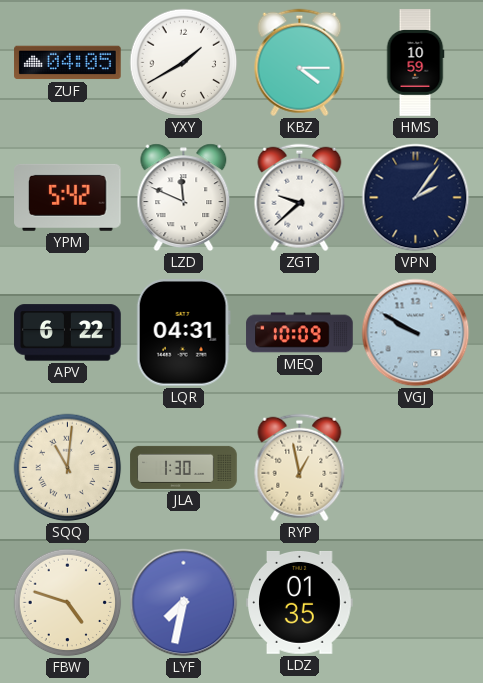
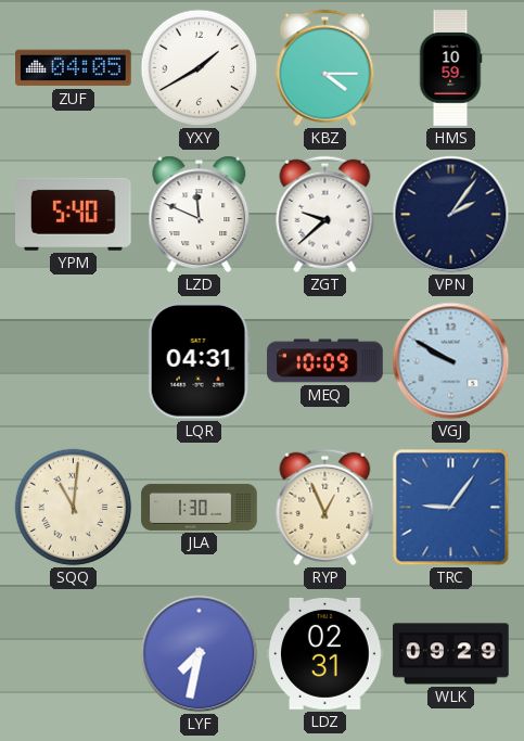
YPM: 5:42 -> 5:40 (74, 214)
APV: 6:22 -> none (68, 333)
RYP: 12:58 -> 12:56 (325, 508)
TRC: none -> 9:06 (451, 508)
FBW: 4:48 -> none (68, 603)
LDZ: 01:35 -> 02:31 (325, 653)
WLK: none -> 09:29 (451, 654)
